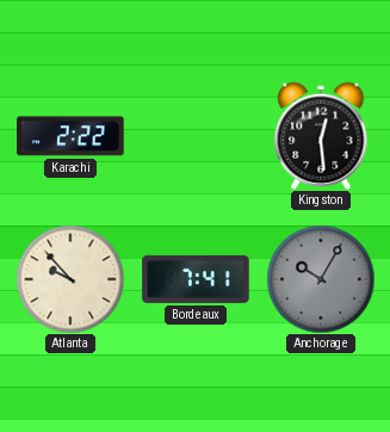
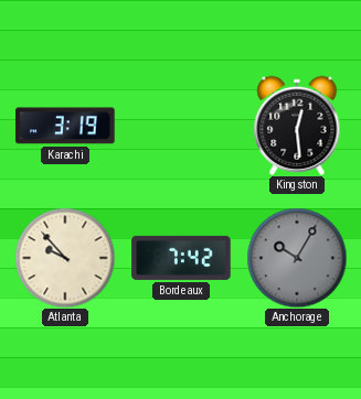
Karachi: 2:22 -> 3:19 (65, 126)
Bordeaux: 7:41 -> 7:42 (181, 258)
